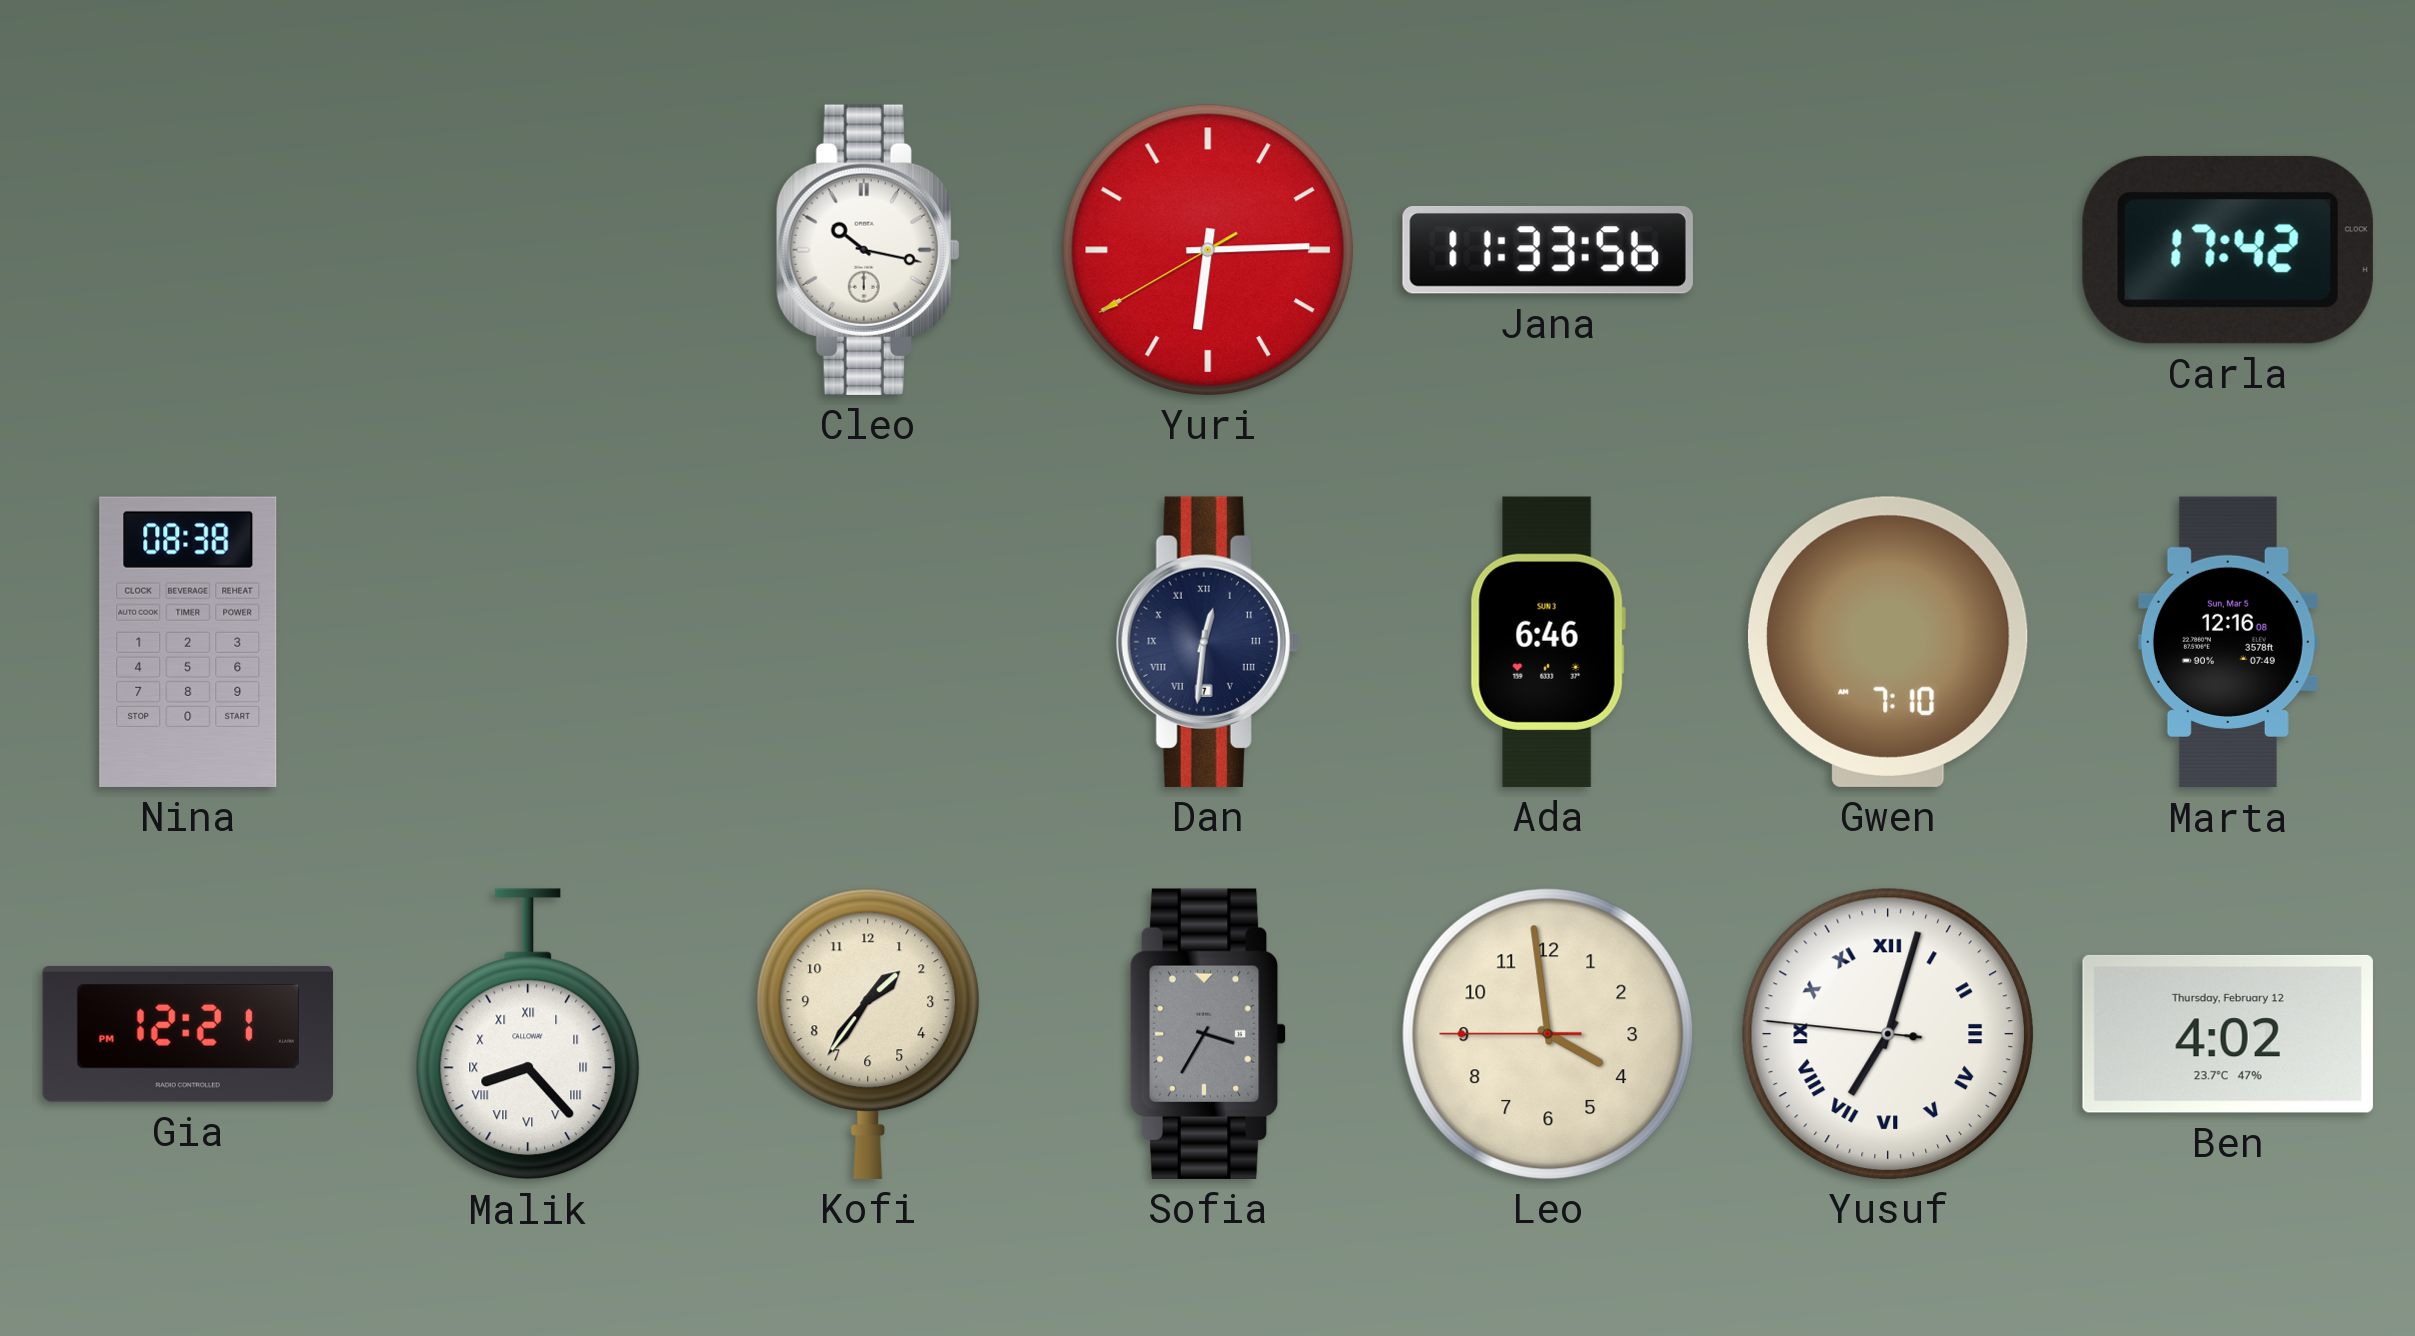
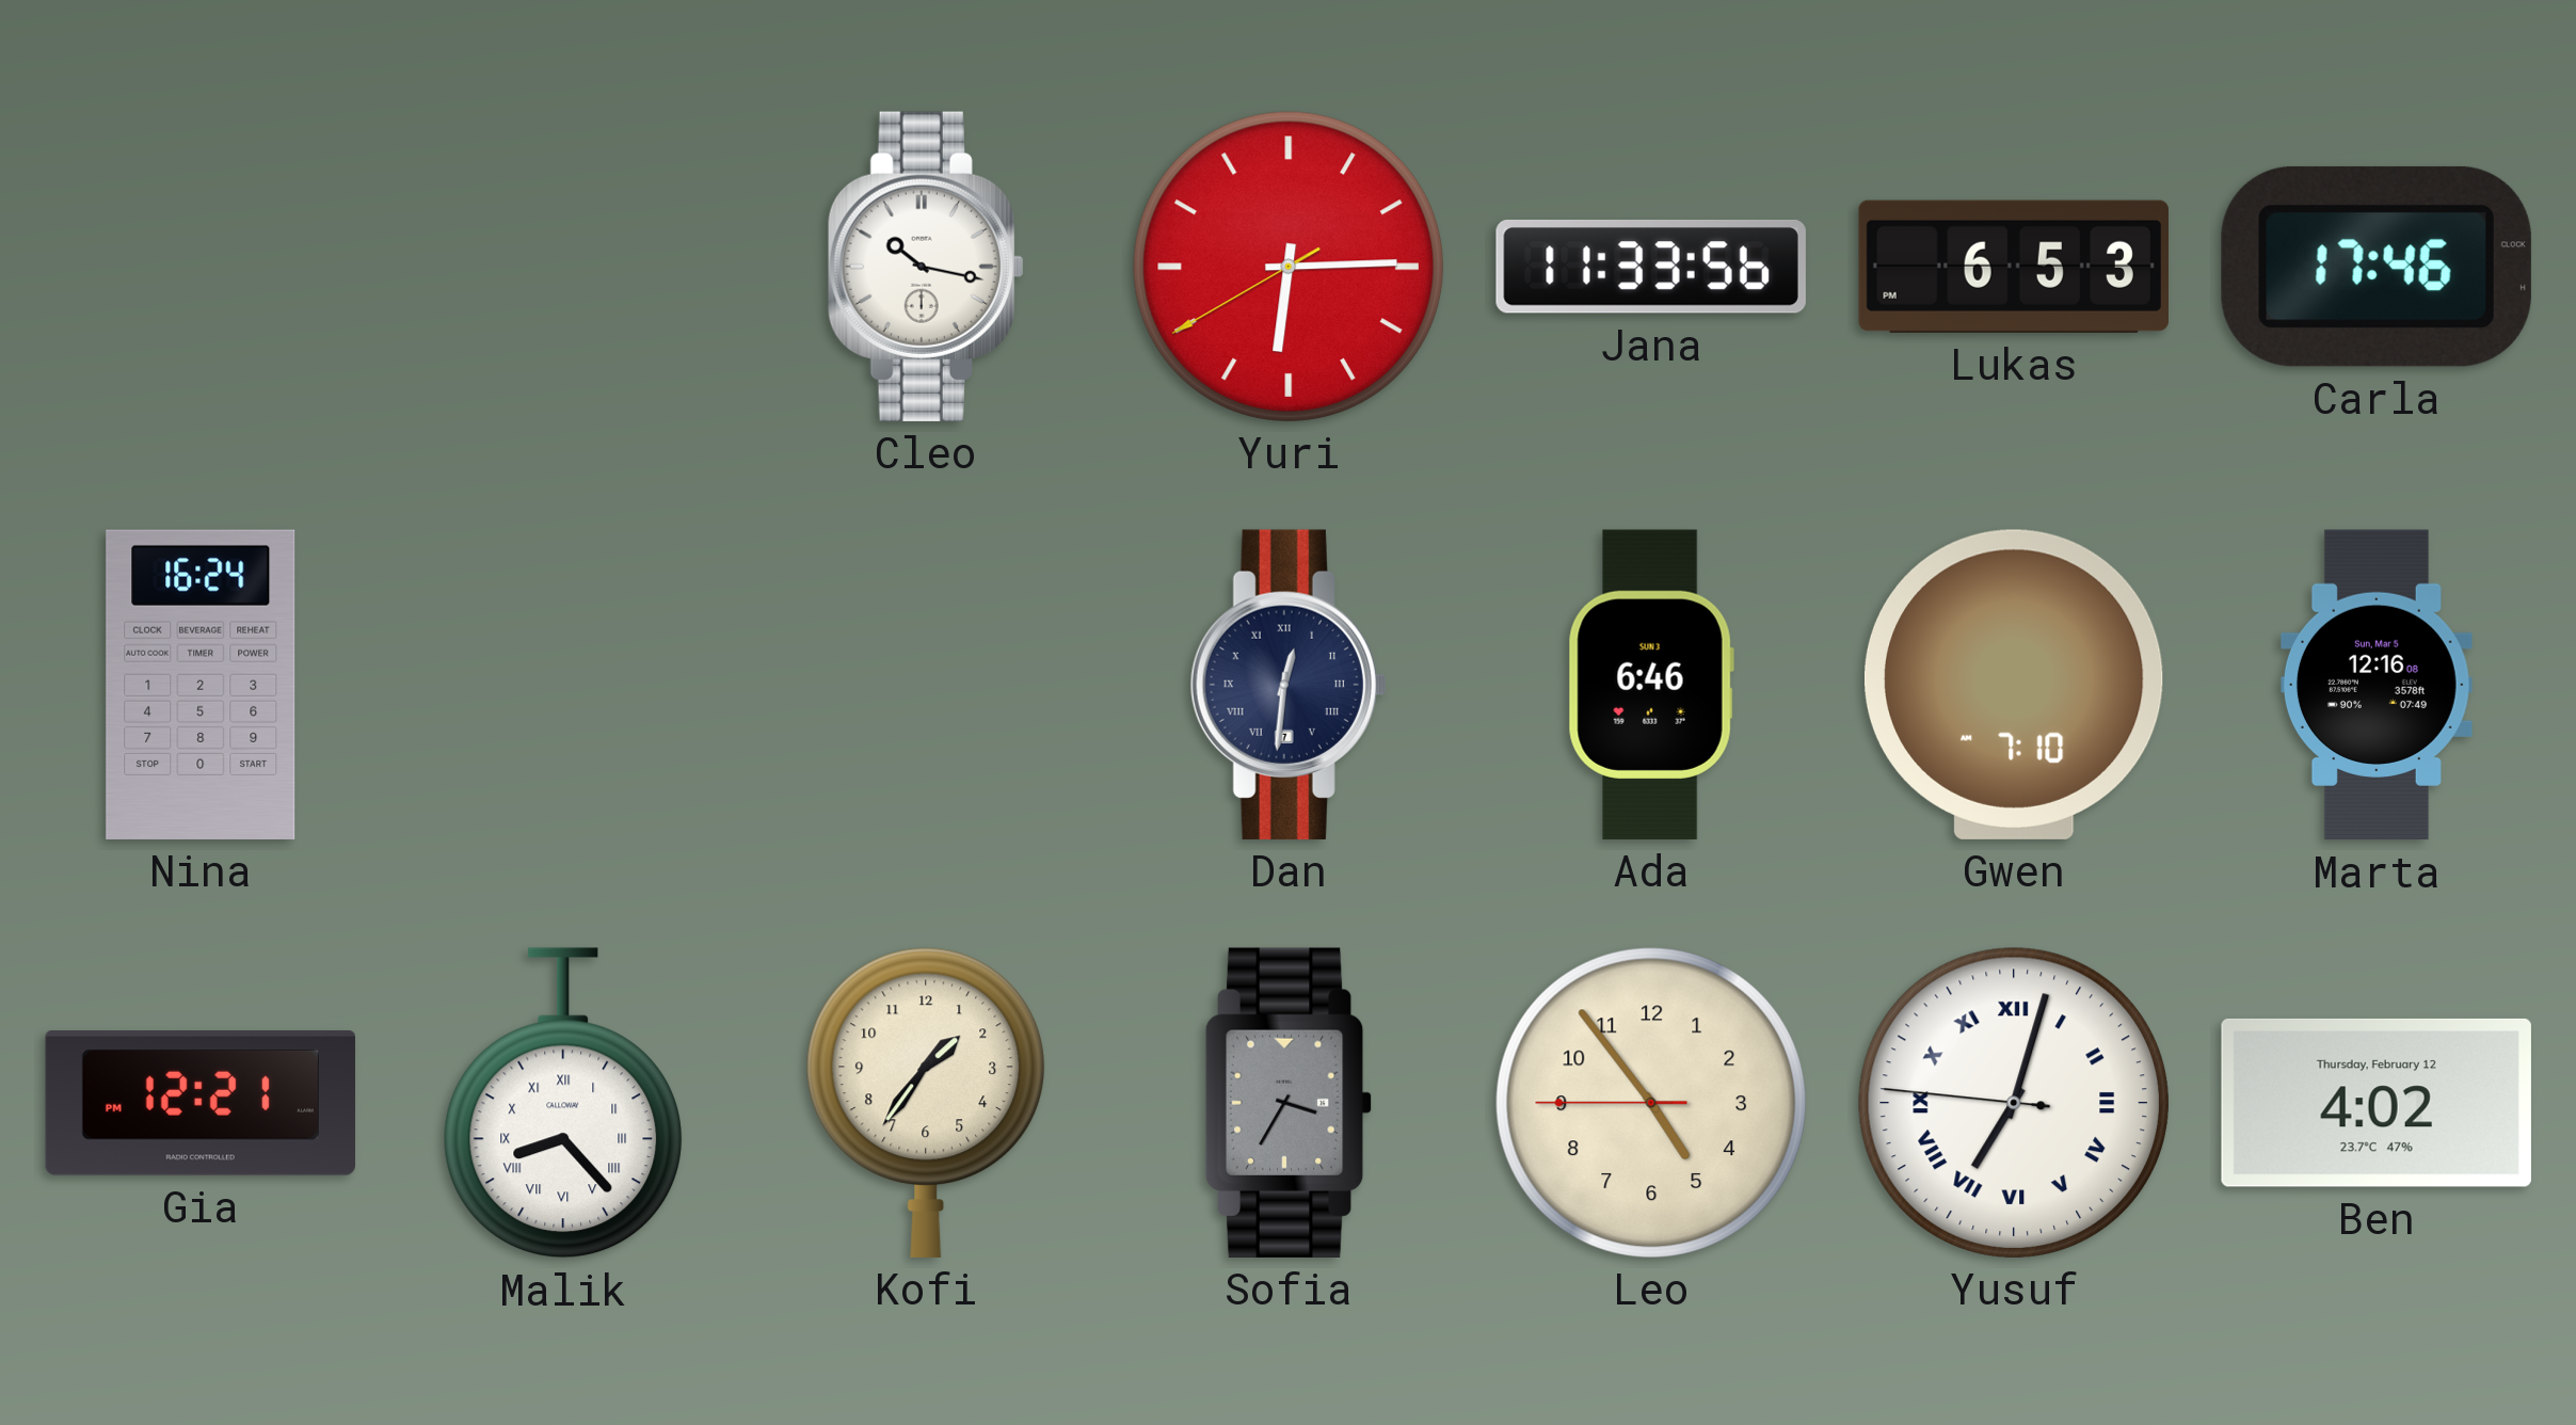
Lukas: none -> 6:53 (2014, 267)
Carla: 17:42 -> 17:46 (2377, 267)
Nina: 08:38 -> 16:24 (201, 685)
Leo: 3:58 -> 4:53 (1651, 1103)
